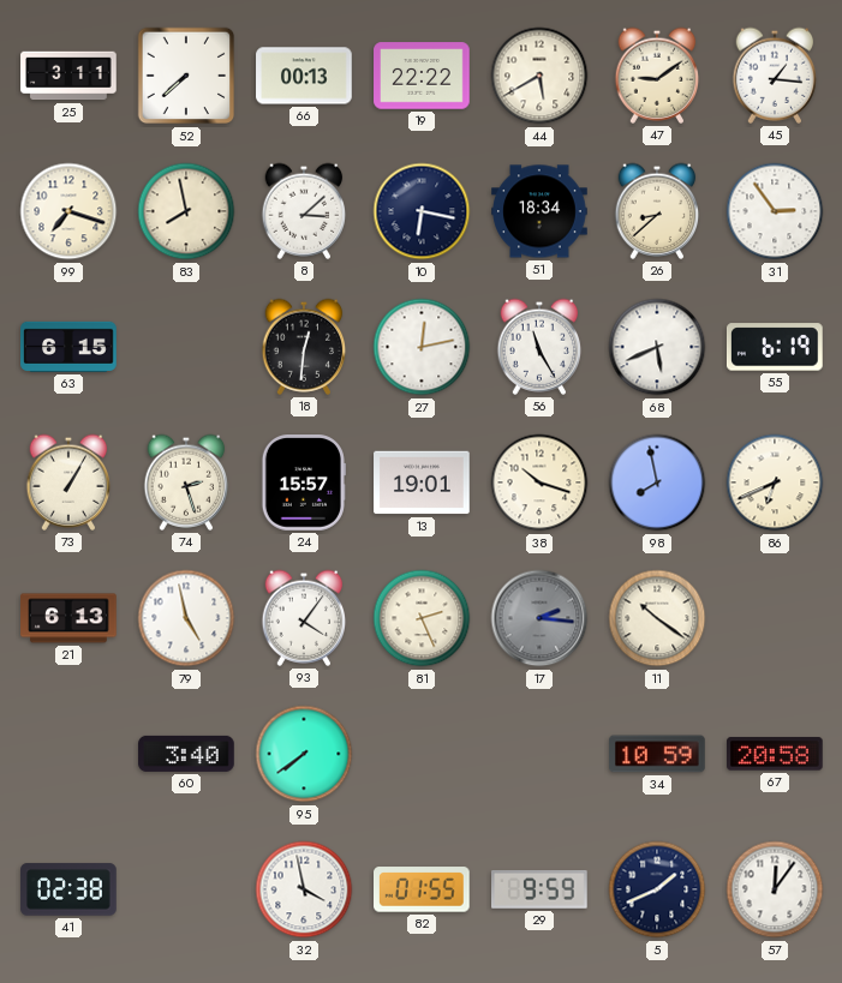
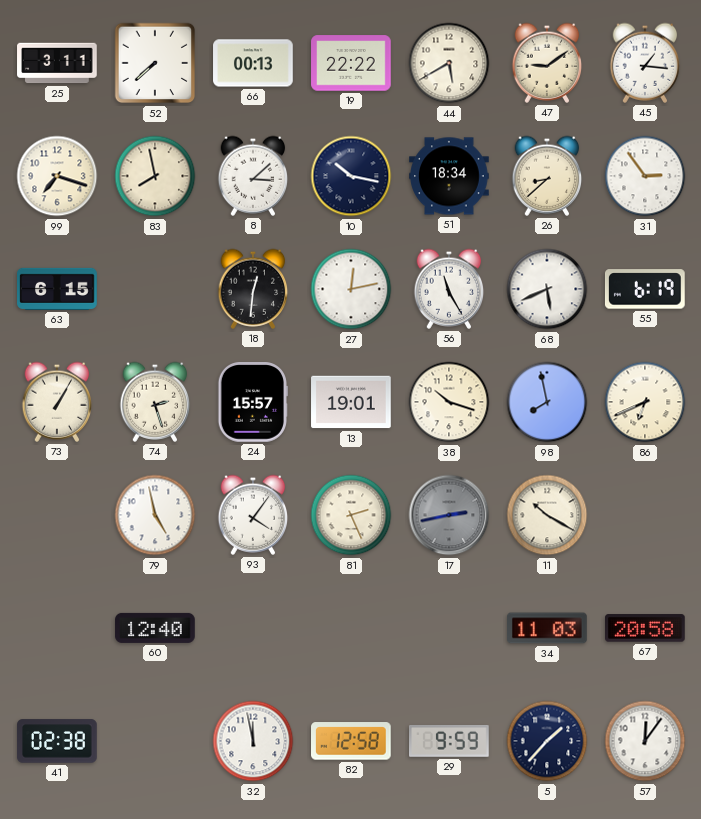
10: 6:17 -> 10:17 (351, 176)
21: 6:13 -> none (68, 618)
17: 2:16 -> 2:43 (449, 515)
11: 10:21 -> 10:20 (547, 515)
60: 3:40 -> 12:40 (155, 628)
95: 7:39 -> none (304, 754)
34: 10:59 -> 11:03 (547, 628)
32: 3:58 -> 11:58 (253, 741)
82: 01:55 -> 12:58 (352, 741)
5: 1:41 -> 1:37 (547, 741)
